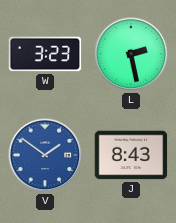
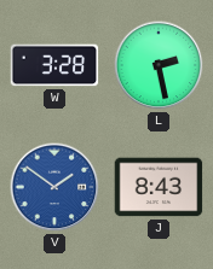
W: 3:23 -> 3:28 (54, 65)
